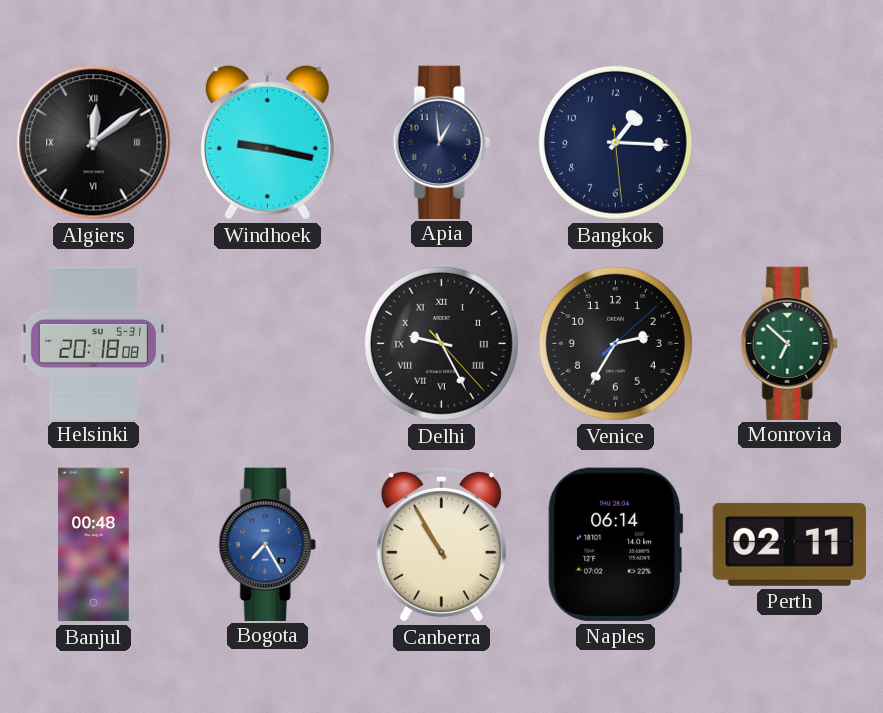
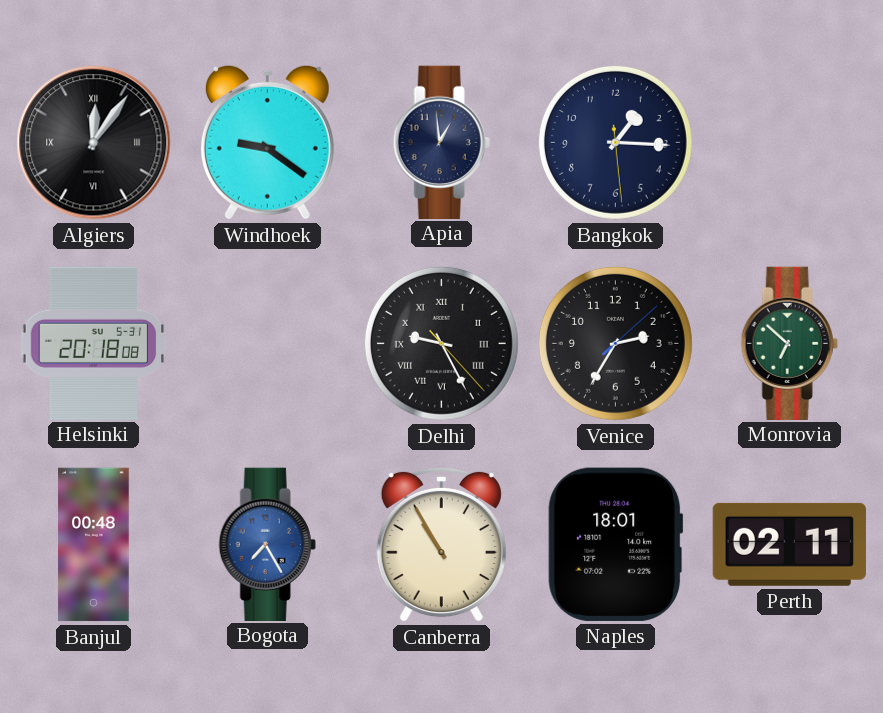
Algiers: 12:09 -> 12:06 (94, 143)
Windhoek: 9:17 -> 9:21 (267, 142)
Naples: 06:14 -> 18:01 (616, 544)
